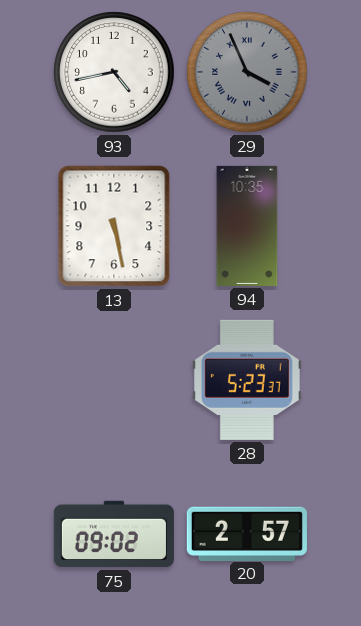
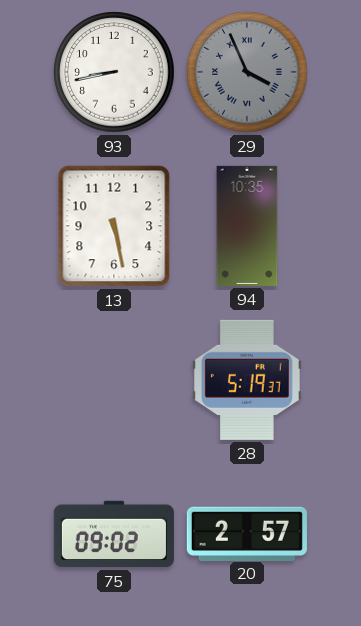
93: 4:43 -> 8:43 (114, 72)
28: 5:23 -> 5:19 (248, 380)
